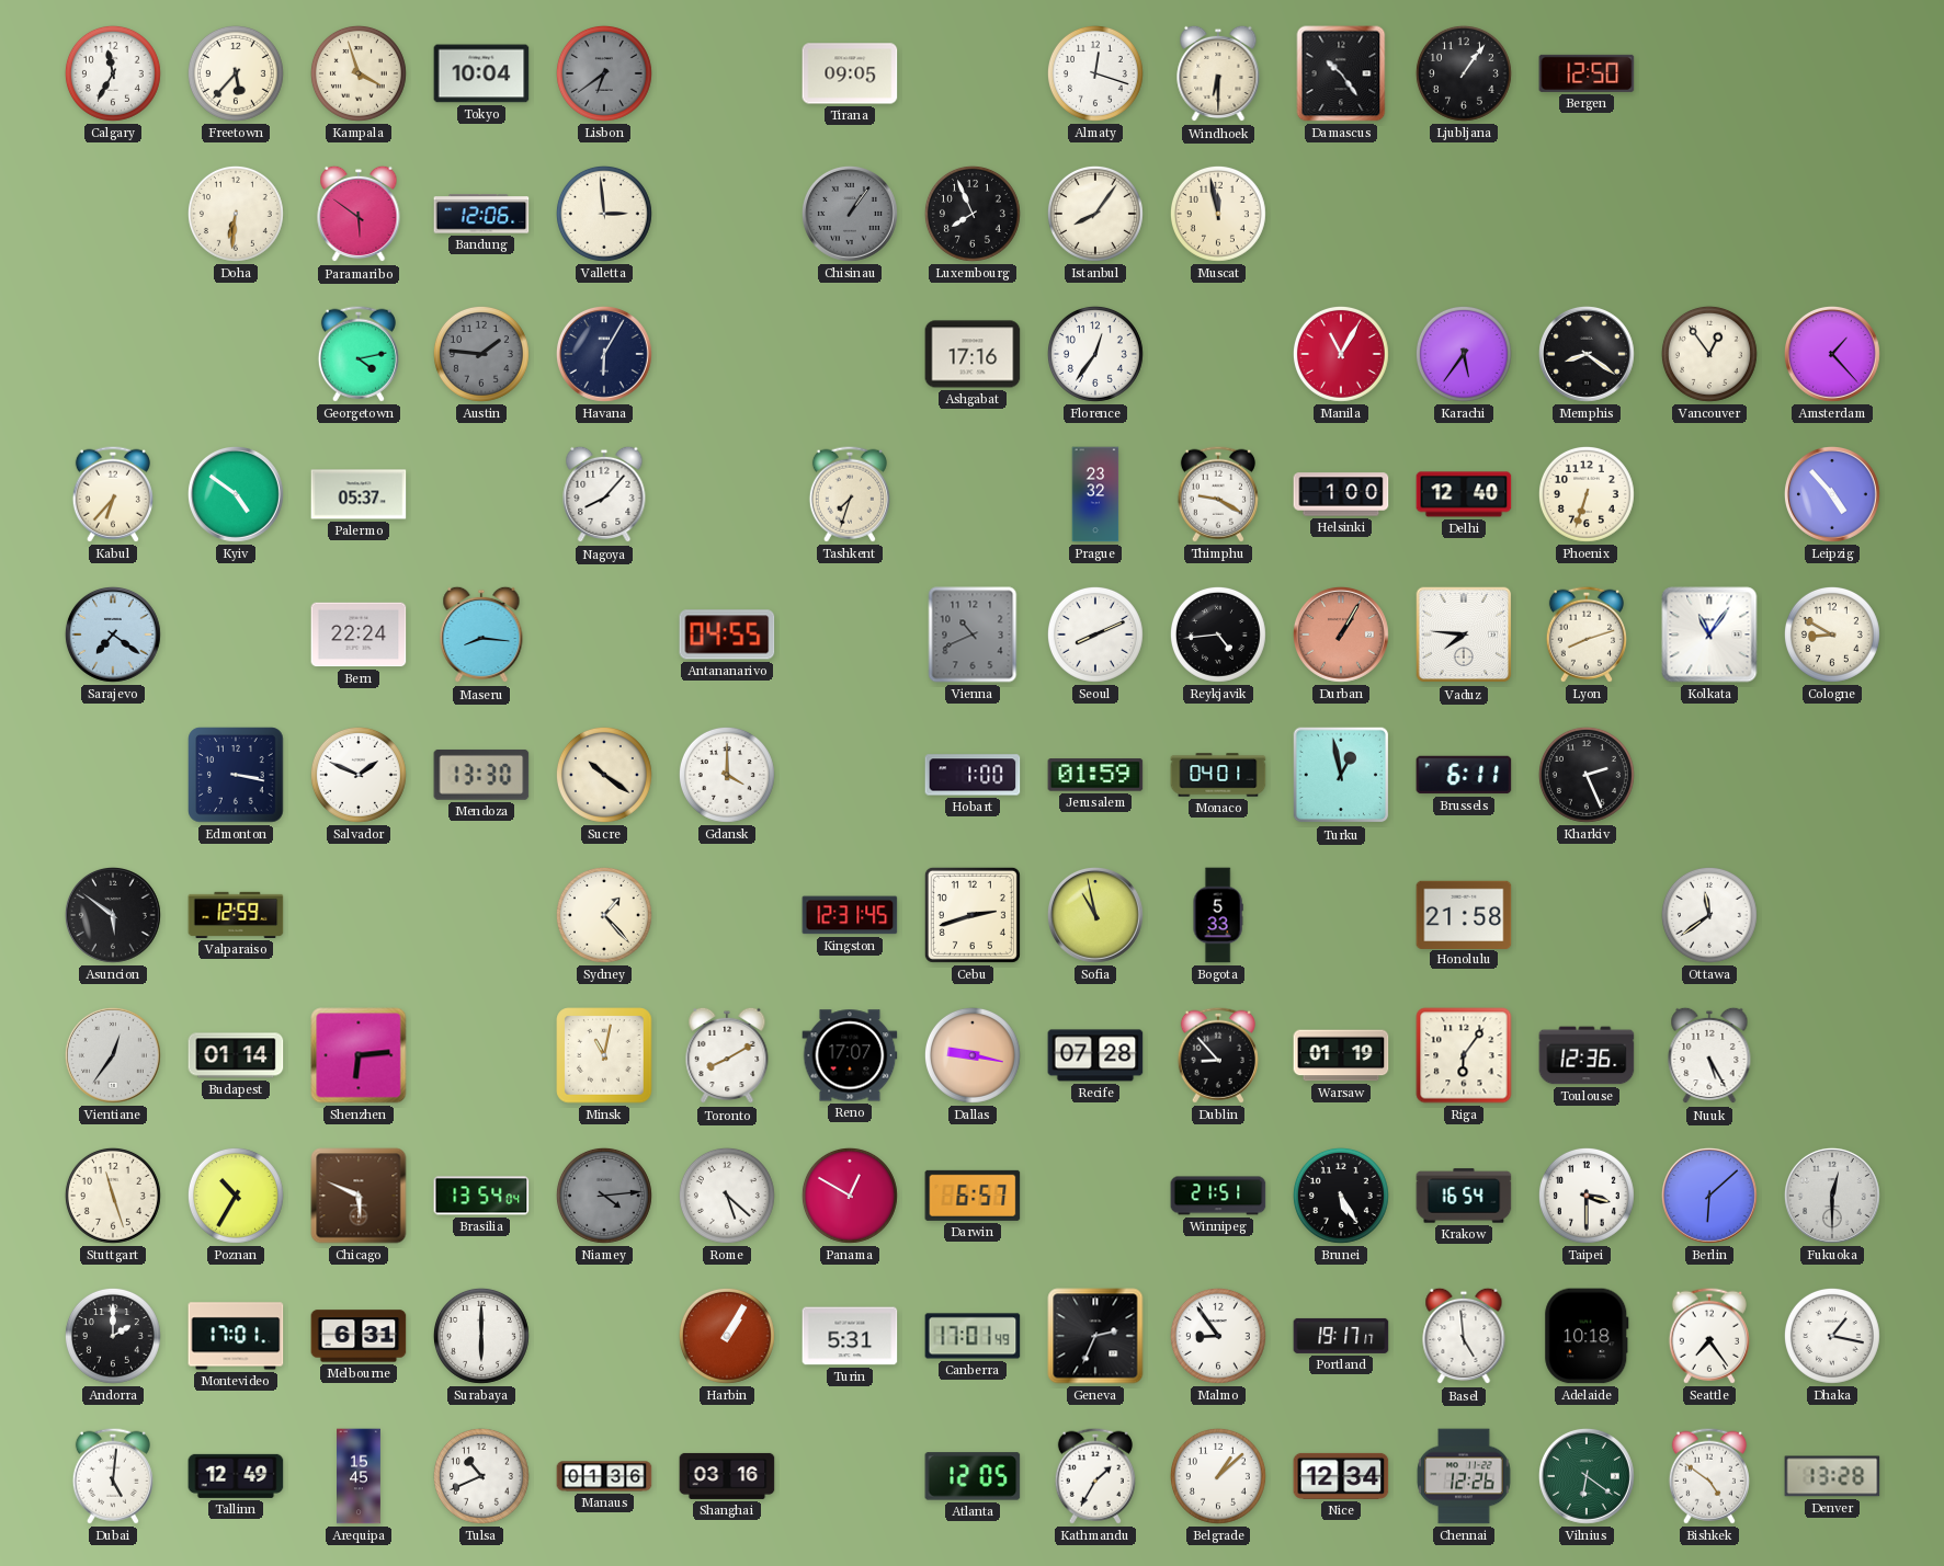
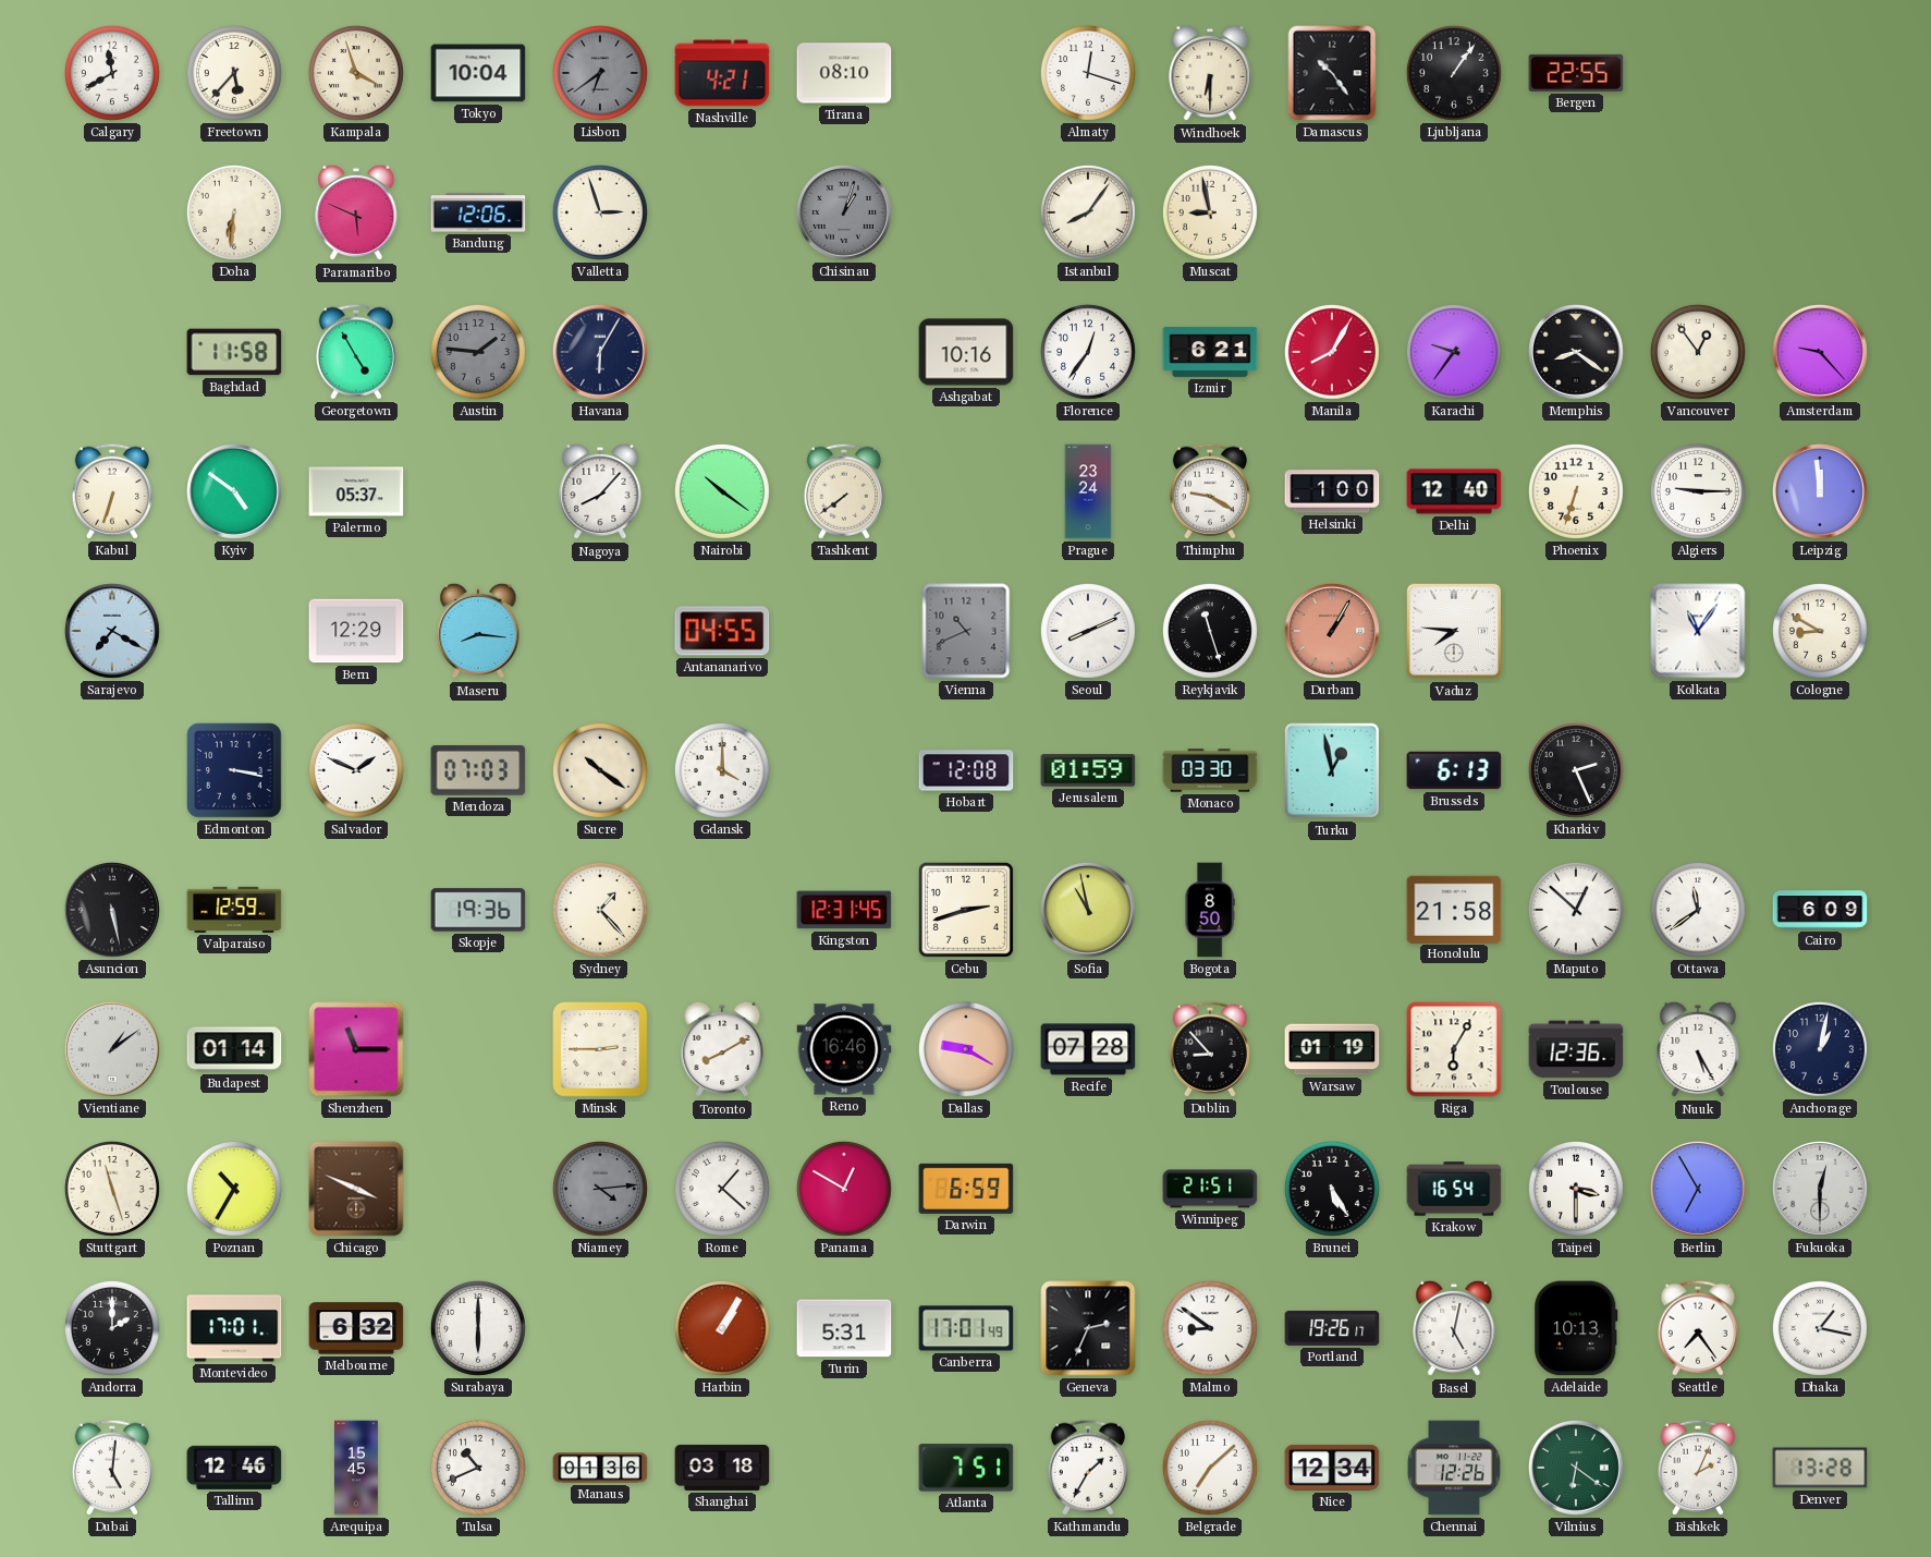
Calgary: 11:35 -> 11:40 (112, 73)
Nashville: none -> 4:21 (722, 73)
Tirana: 09:05 -> 08:10 (844, 73)
Bergen: 12:50 -> 22:55 (1576, 73)
Paramaribo: 5:51 -> 5:49 (356, 212)
Valletta: 2:59 -> 2:57 (600, 212)
Chisinau: 1:06 -> 1:03 (844, 212)
Luxembourg: 7:56 -> none (973, 214)
Muscat: 11:58 -> 8:58 (1210, 212)
Baghdad: none -> 11:58 (234, 352)
Georgetown: 4:13 -> 4:55 (356, 352)
Ashgabat: 17:16 -> 10:16 (966, 352)
Izmir: none -> 6:21 (1210, 352)
Manila: 11:05 -> 8:05 (1332, 352)
Karachi: 5:36 -> 9:36 (1454, 352)
Amsterdam: 1:23 -> 9:23 (1820, 352)
Kabul: 6:37 -> 6:33 (112, 491)
Nairobi: none -> 10:21 (722, 491)
Tashkent: 7:33 -> 7:39 (844, 491)
Prague: 23:32 -> 23:24 (1088, 491)
Algiers: none -> 9:15 (1698, 491)
Leipzig: 4:53 -> 11:59 (1820, 491)
Sarajevo: 7:21 -> 7:20 (112, 631)
Bern: 22:24 -> 12:29 (356, 631)
Reykjavik: 4:44 -> 11:27 (1210, 631)
Lyon: 8:12 -> none (1587, 635)
Mendoza: 13:30 -> 07:03 (478, 770)
Hobart: 1:00 -> 12:08 (966, 770)
Monaco: 04:01 -> 03:30 (1210, 770)
Brussels: 6:11 -> 6:13 (1454, 770)
Asuncion: 5:51 -> 5:28 (112, 910)
Skopje: none -> 19:36 (478, 910)
Bogota: 5:33 -> 8:50 (1210, 910)
Maputo: none -> 12:52 (1576, 910)
Cairo: none -> 6:09 (1820, 910)
Vientiane: 12:36 -> 1:09 (112, 1049)
Shenzhen: 6:14 -> 11:15 (356, 1049)
Minsk: 11:02 -> 2:45 (600, 1049)
Reno: 17:07 -> 16:46 (844, 1049)
Dallas: 9:17 -> 9:20 (966, 1049)
Riga: 6:06 -> 6:05 (1454, 1049)
Anchorage: none -> 1:02 (1820, 1049)
Chicago: 5:49 -> 3:49 (356, 1189)
Brasilia: 13:54 -> none (481, 1196)
Rome: 5:22 -> 1:22 (722, 1189)
Darwin: 6:57 -> 6:59 (966, 1189)
Berlin: 6:08 -> 6:55 (1698, 1189)
Melbourne: 6:31 -> 6:32 (356, 1328)
Malmo: 8:54 -> 8:51 (1210, 1328)
Portland: 19:17 -> 19:26 (1332, 1328)
Basel: 4:59 -> 5:02 (1454, 1328)
Adelaide: 10:18 -> 10:13 (1576, 1328)
Tallinn: 12:49 -> 12:46 (234, 1468)
Shanghai: 03:16 -> 03:18 (722, 1468)
Atlanta: 12:05 -> 7:51 (966, 1468)
Belgrade: 1:08 -> 7:08 (1210, 1468)
Bishkek: 4:51 -> 2:04 (1698, 1468)
